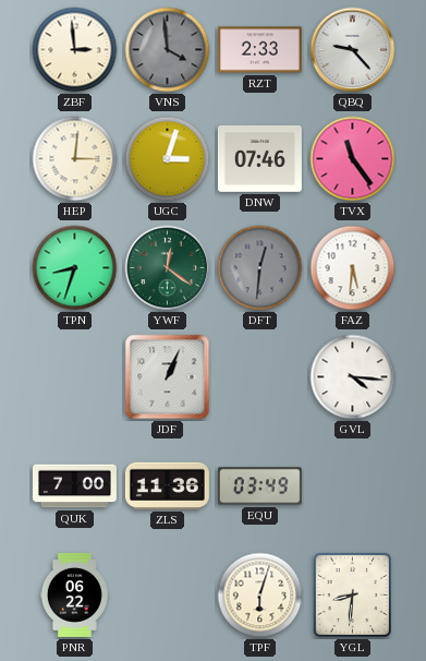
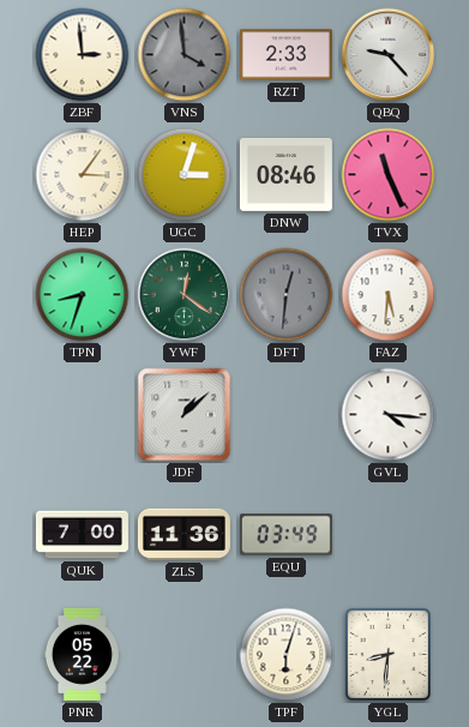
HEP: 3:01 -> 3:06 (83, 175)
DNW: 07:46 -> 08:46 (285, 174)
TVX: 11:24 -> 11:26 (389, 175)
JDF: 1:04 -> 1:08 (185, 415)
PNR: 06:22 -> 05:22 (82, 654)
